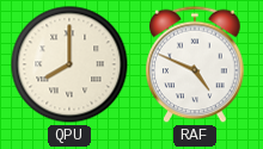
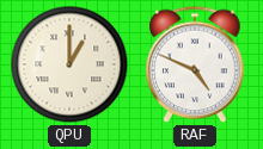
QPU: 8:00 -> 1:00 (69, 64)
